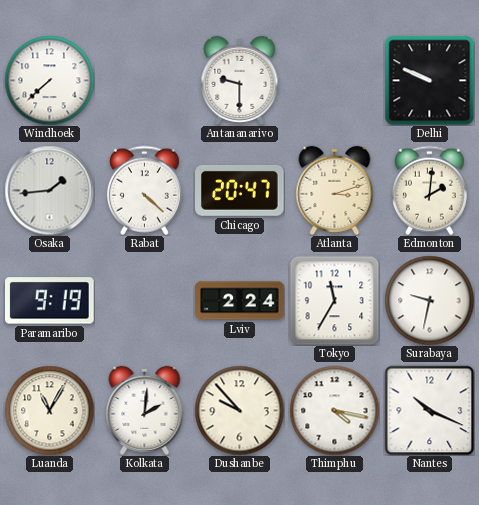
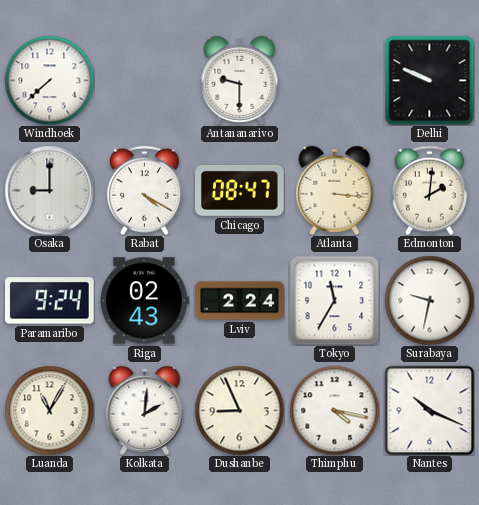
Osaka: 1:44 -> 9:00 (49, 190)
Rabat: 4:22 -> 4:20 (144, 190)
Chicago: 20:47 -> 08:47 (240, 190)
Atlanta: 3:12 -> 3:16 (335, 190)
Paramaribo: 9:19 -> 9:24 (50, 301)
Riga: none -> 02:43 (144, 301)
Dushanbe: 9:53 -> 8:56 (239, 410)
